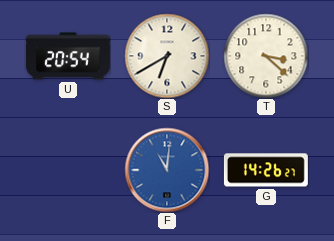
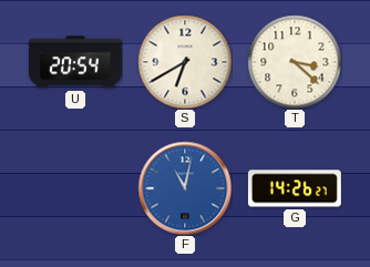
F: 11:01 -> 11:02 (185, 188)
